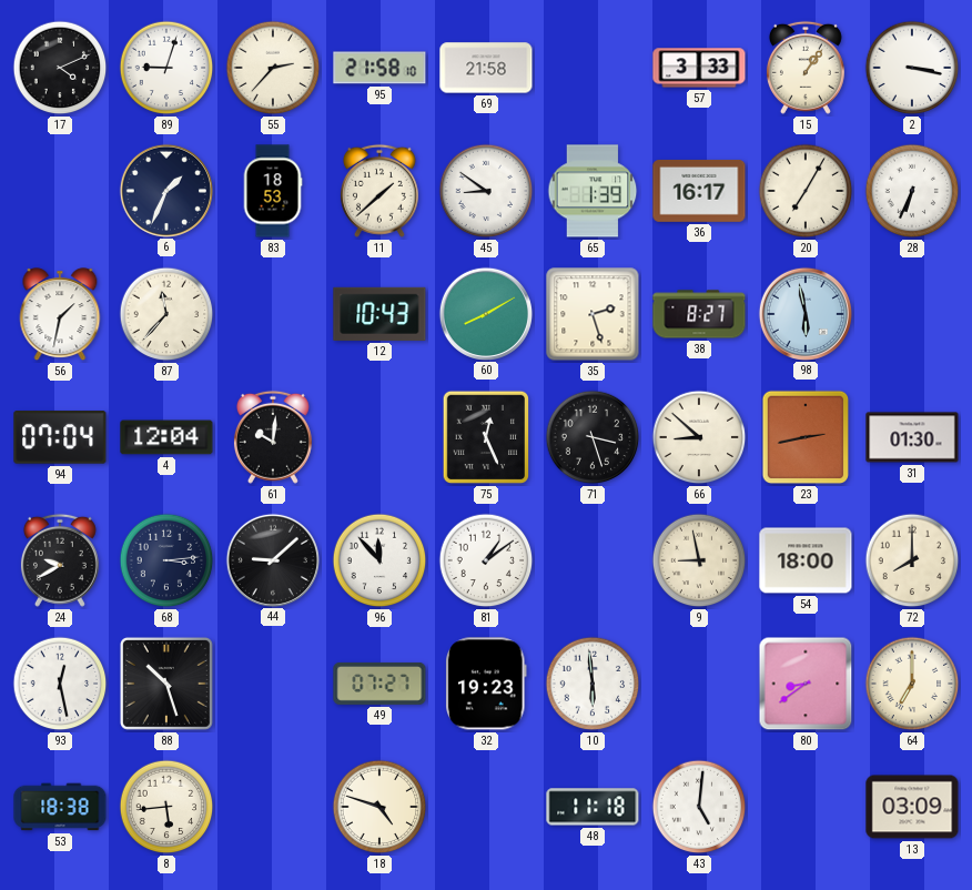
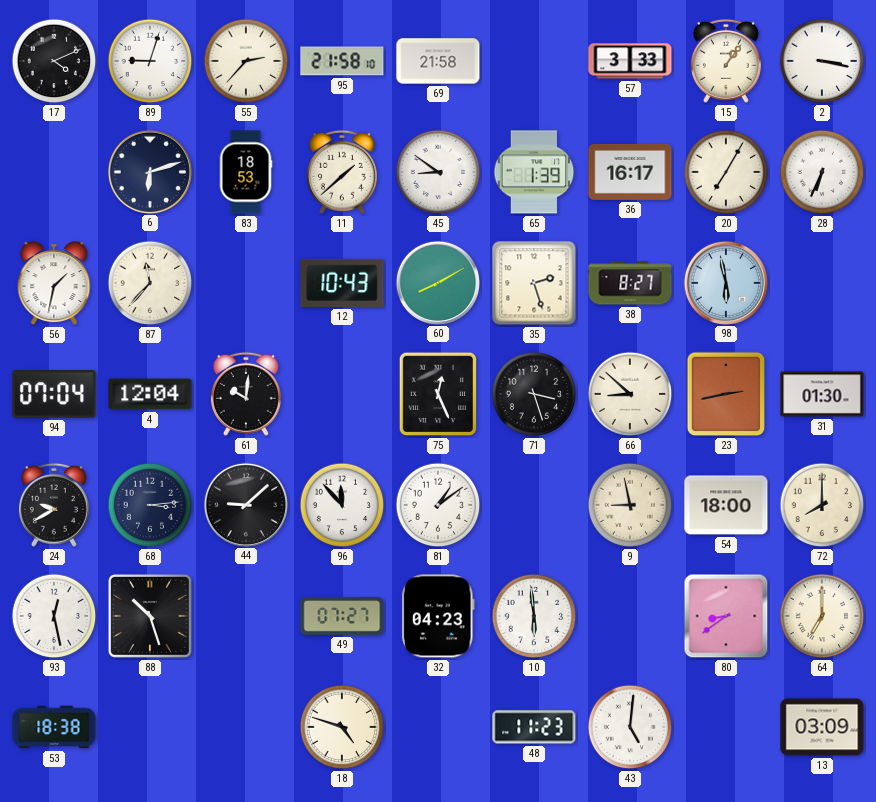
6: 1:34 -> 6:12 (149, 171)
32: 19:23 -> 04:23 (439, 616)
8: 5:44 -> none (166, 807)
48: 11:18 -> 11:23 (534, 727)
